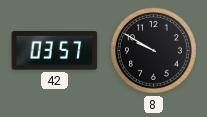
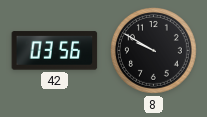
42: 03:57 -> 03:56 (55, 51)
